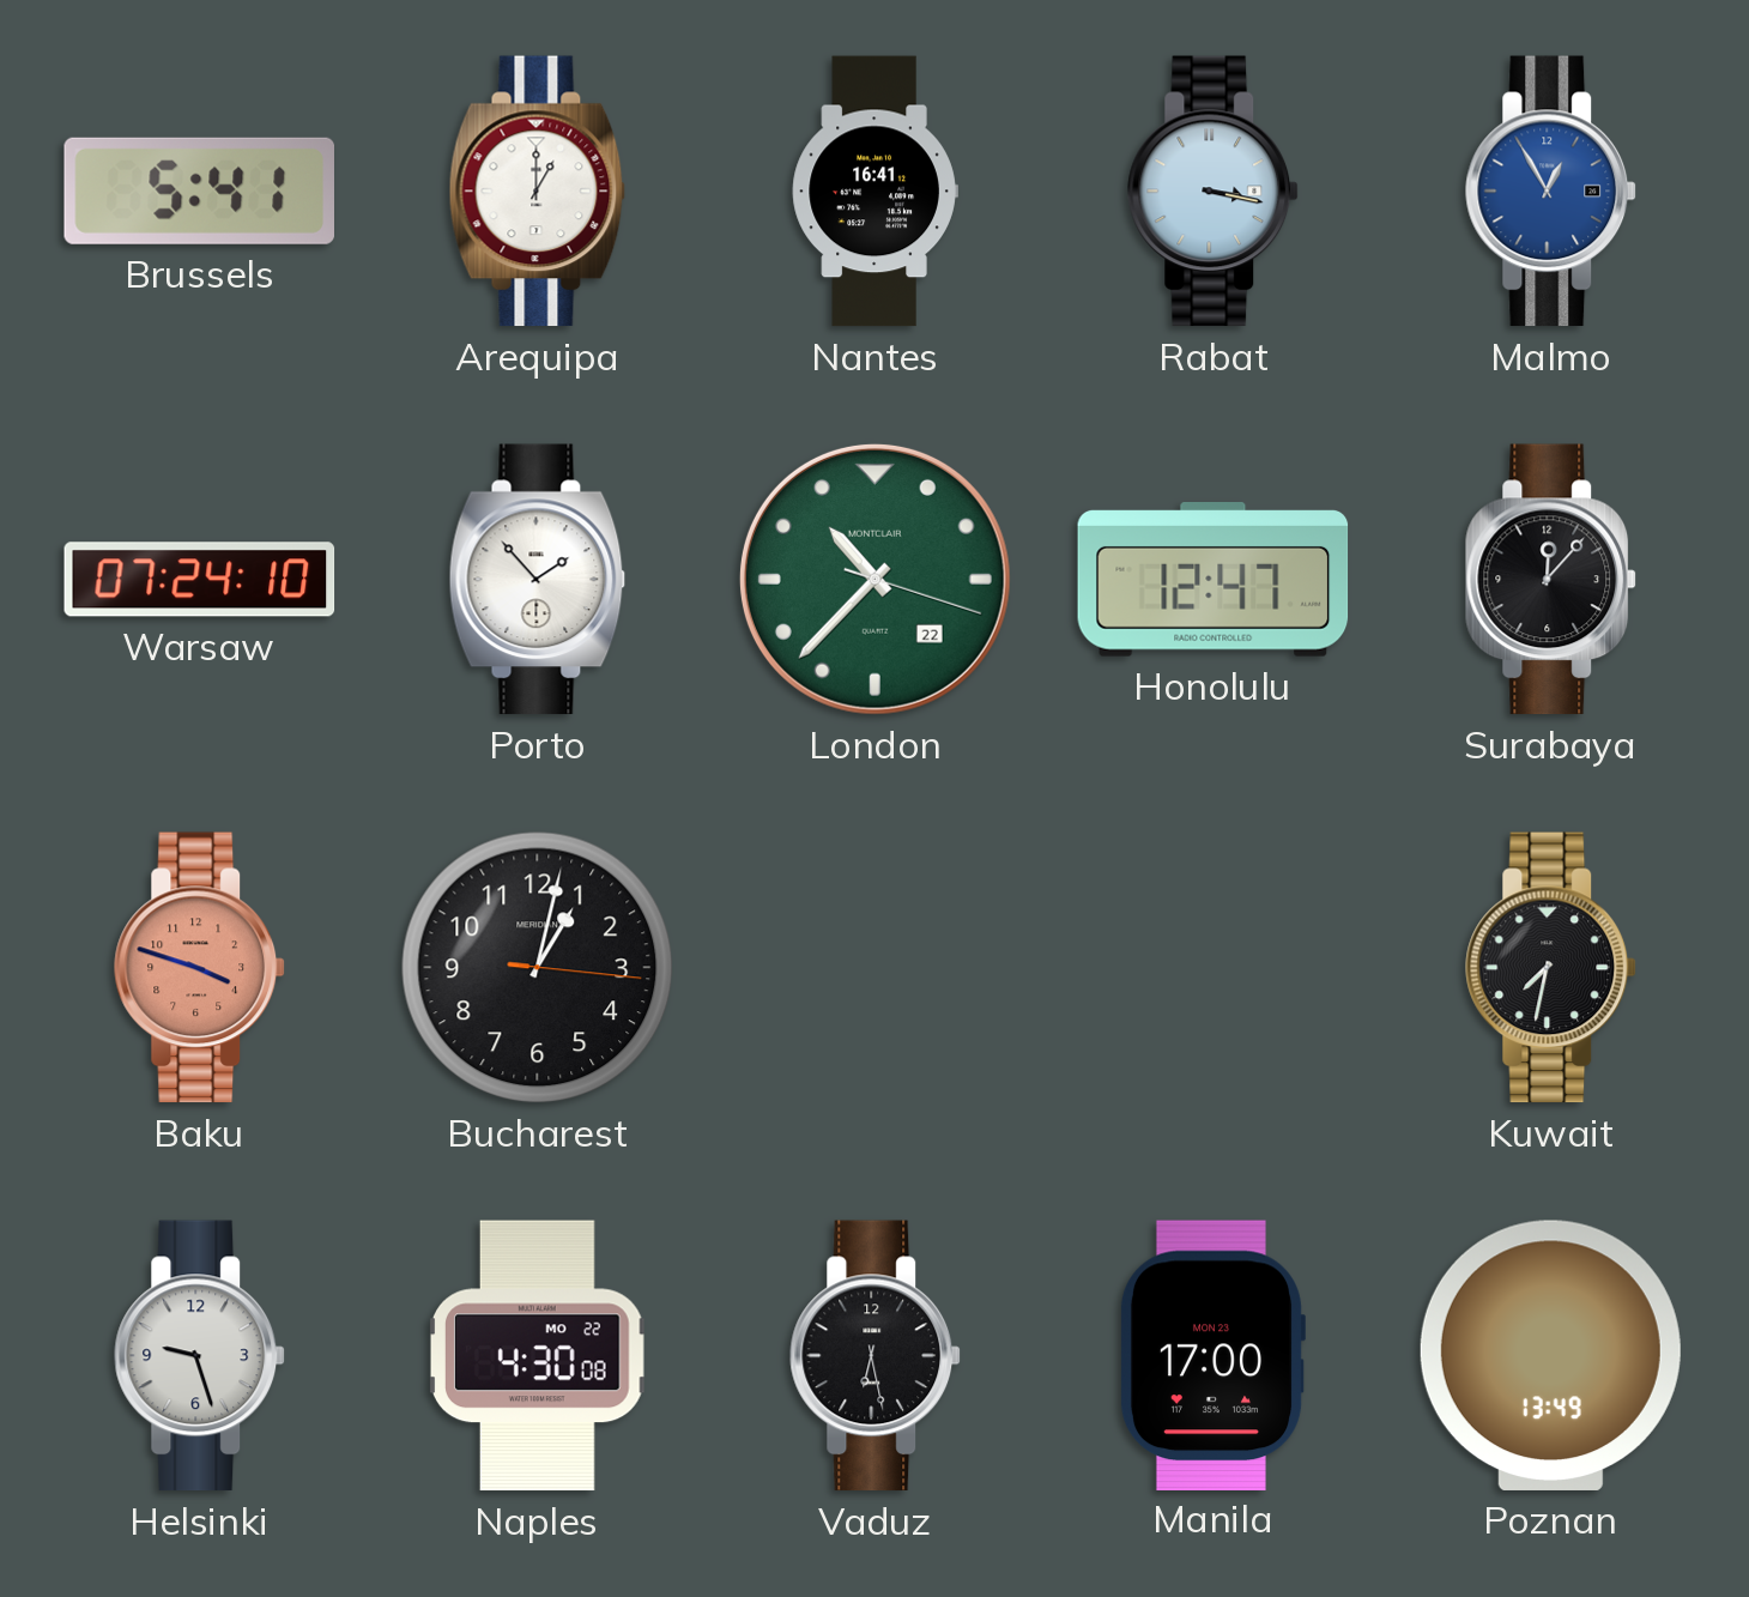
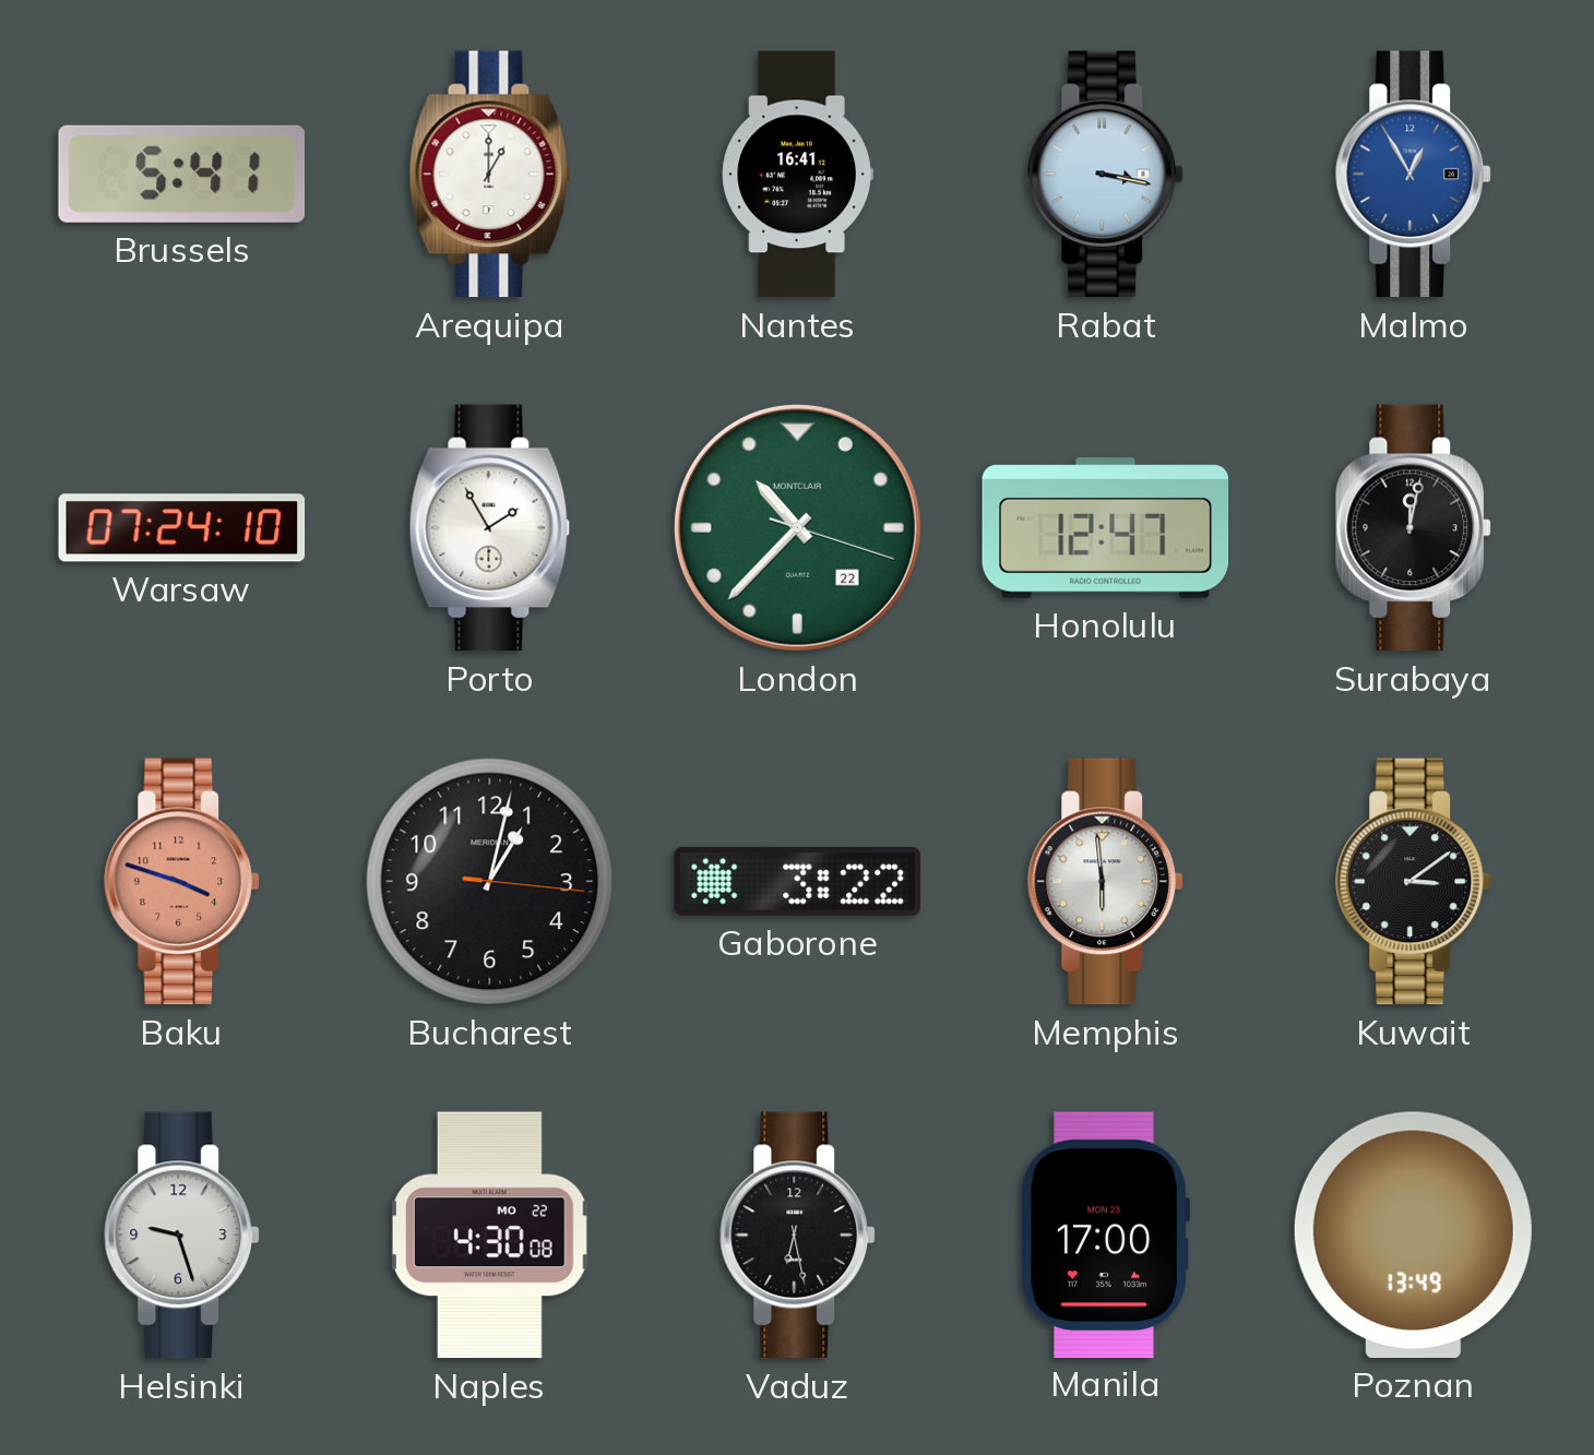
Porto: 1:53 -> 1:55 (490, 528)
Surabaya: 12:07 -> 12:02 (1414, 528)
Gaborone: none -> 3:22 (798, 881)
Memphis: none -> 5:59 (1106, 882)
Kuwait: 7:32 -> 3:09 (1414, 882)
